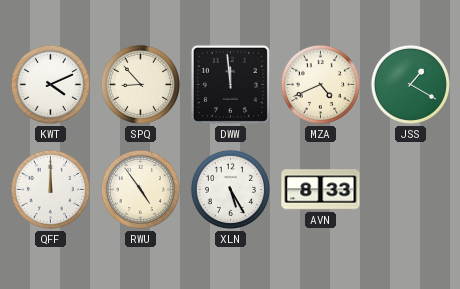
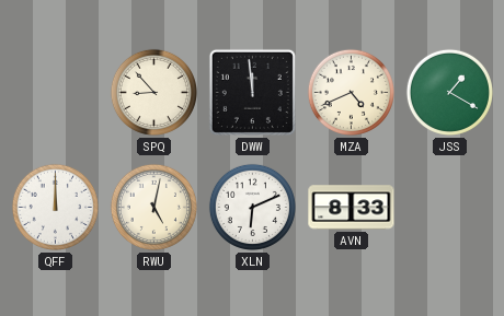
KWT: 4:11 -> none (50, 84)
RWU: 4:54 -> 5:02 (153, 207)
XLN: 5:25 -> 6:11 (252, 207)
